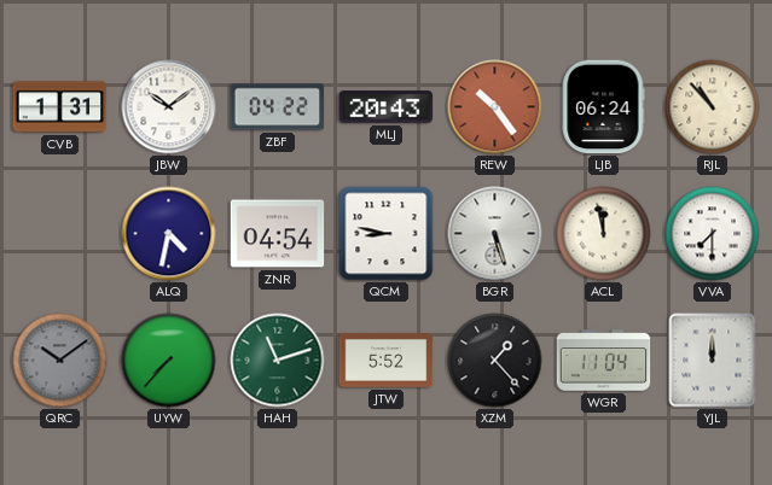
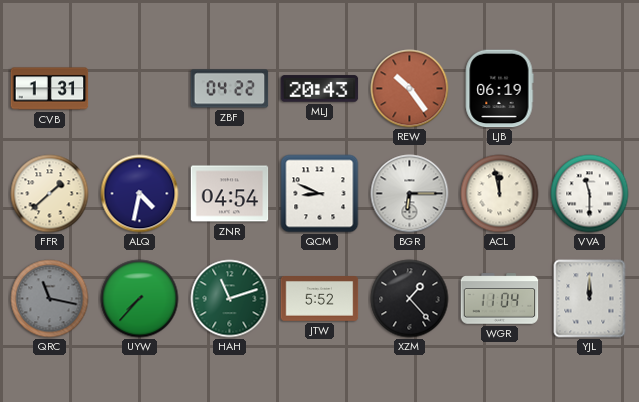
JBW: 10:09 -> none (169, 107)
LJB: 06:24 -> 06:19 (499, 89)
RJL: 10:53 -> none (713, 107)
FFR: none -> 1:38 (50, 194)
QCM: 8:47 -> 8:49 (320, 194)
BGR: 5:27 -> 6:15 (410, 194)
VVA: 7:30 -> 11:30 (590, 194)
QRC: 10:09 -> 11:17 (50, 299)
